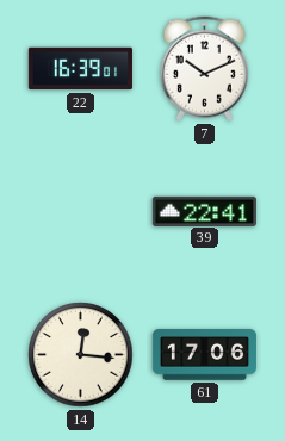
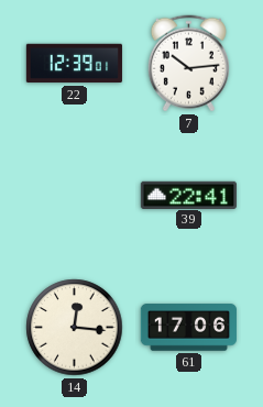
22: 16:39 -> 12:39 (74, 64)
7: 10:11 -> 10:14 (188, 64)
